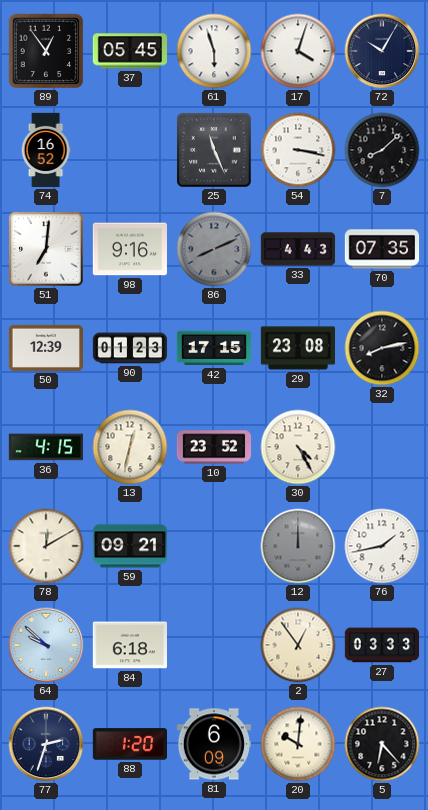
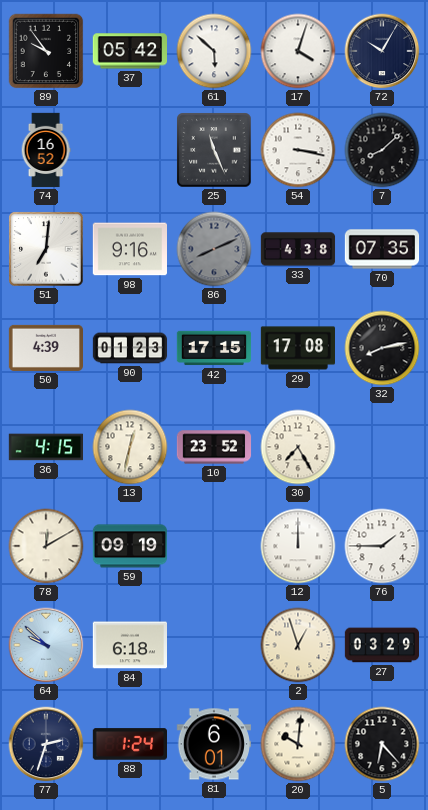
89: 12:54 -> 9:54 (46, 51)
37: 05:45 -> 05:42 (129, 51)
61: 5:57 -> 5:52 (214, 51)
33: 4:43 -> 4:38 (298, 249)
50: 12:39 -> 4:39 (45, 348)
29: 23:08 -> 17:08 (298, 348)
30: 4:25 -> 7:25 (298, 447)
59: 09:21 -> 09:19 (129, 546)
12 dial: grey -> white (298, 546)
76: 1:43 -> 1:45 (382, 546)
2: 12:54 -> 12:57 (298, 645)
27: 03:33 -> 03:29 (381, 645)
88: 1:20 -> 1:24 (129, 744)
81: 6:09 -> 6:01 (213, 744)
